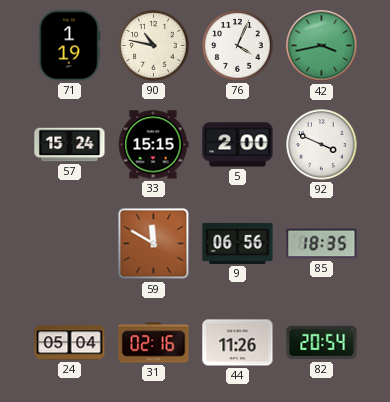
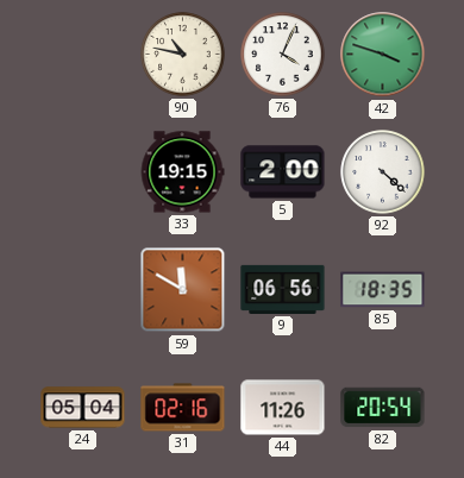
71: 1:19 -> none (69, 46)
42: 3:43 -> 3:48 (383, 55)
57: 15:24 -> none (70, 145)
33: 15:15 -> 19:15 (182, 172)
92: 3:49 -> 4:22 (383, 172)
